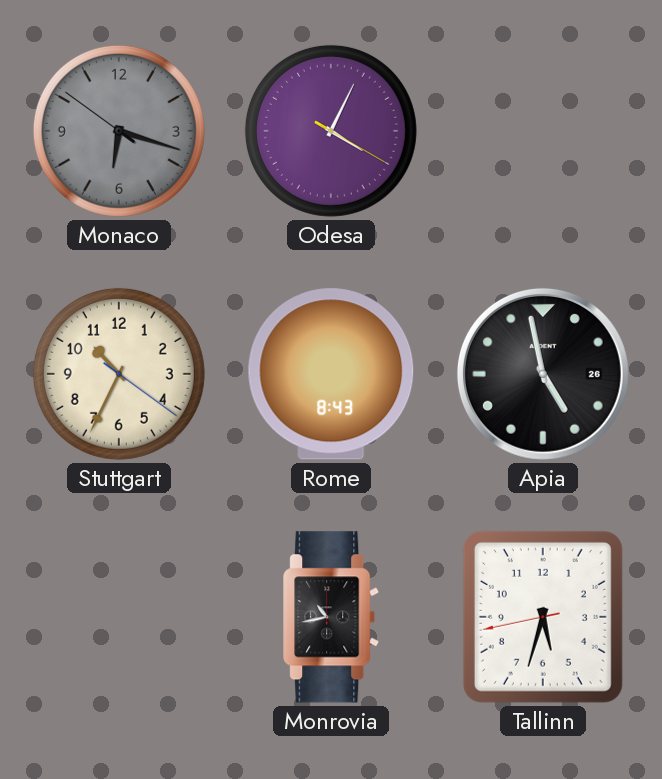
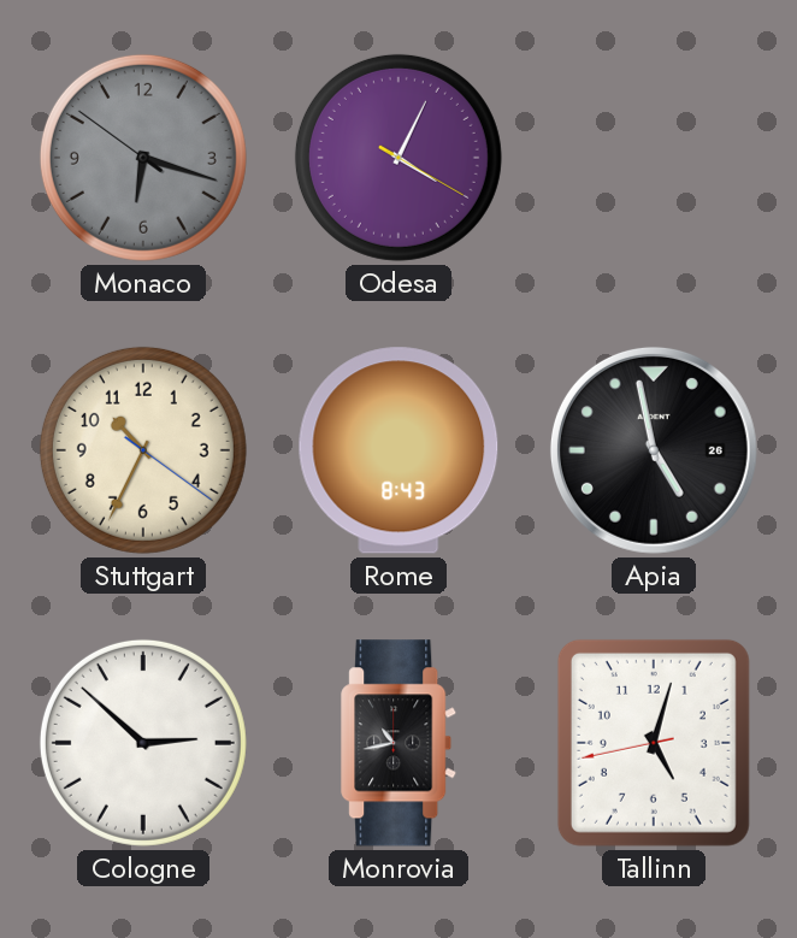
Cologne: none -> 2:52 (143, 743)
Tallinn: 5:32 -> 5:02 (654, 743)
